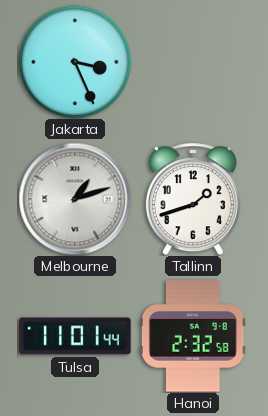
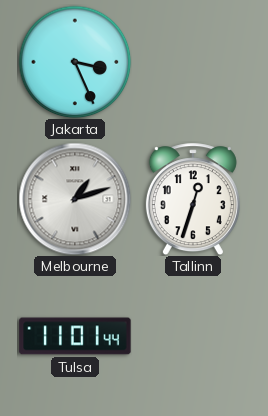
Tallinn: 1:42 -> 12:33 (193, 199)
Hanoi: 2:32 -> none (193, 336)
